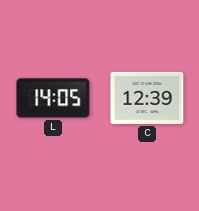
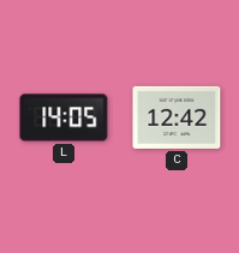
C: 12:39 -> 12:42 (177, 118)
